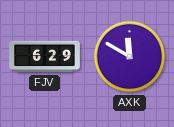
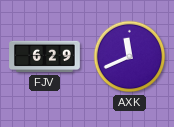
AXK: 11:50 -> 11:41 (130, 57)
